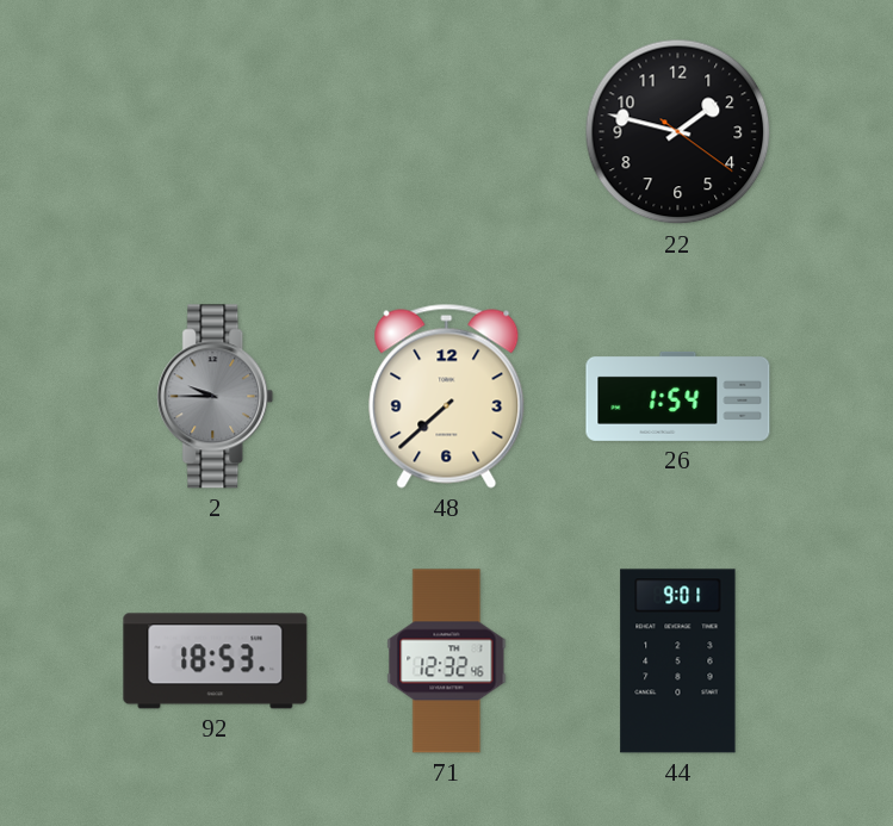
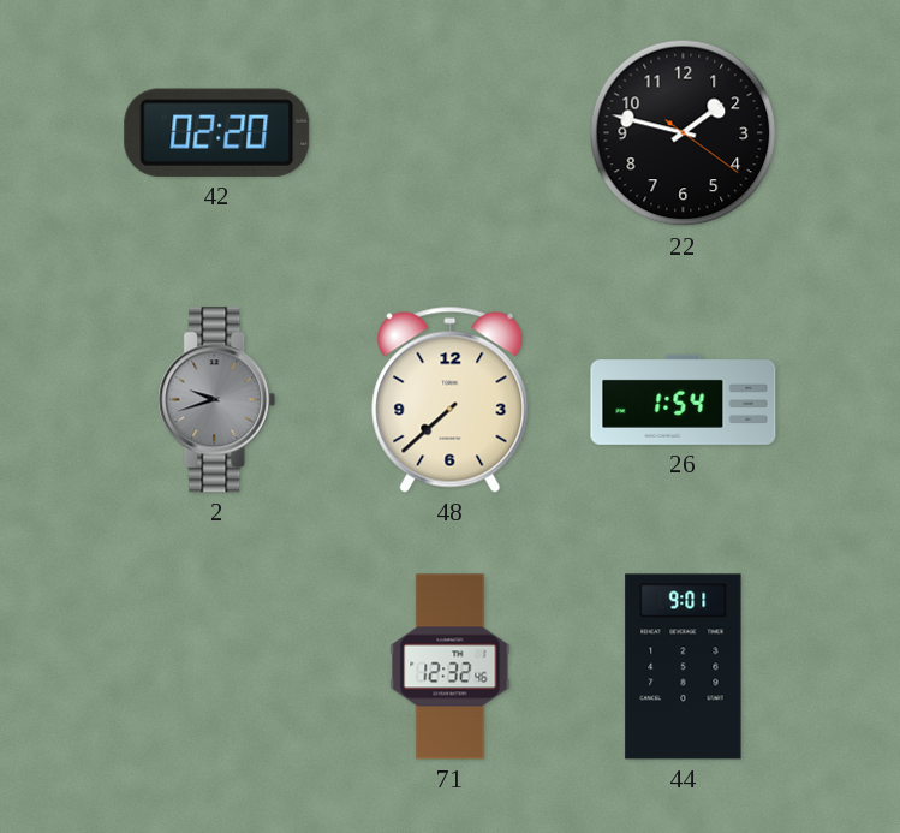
42: none -> 02:20 (217, 132)
2: 9:45 -> 9:42 (217, 400)
92: 18:53 -> none (216, 662)
